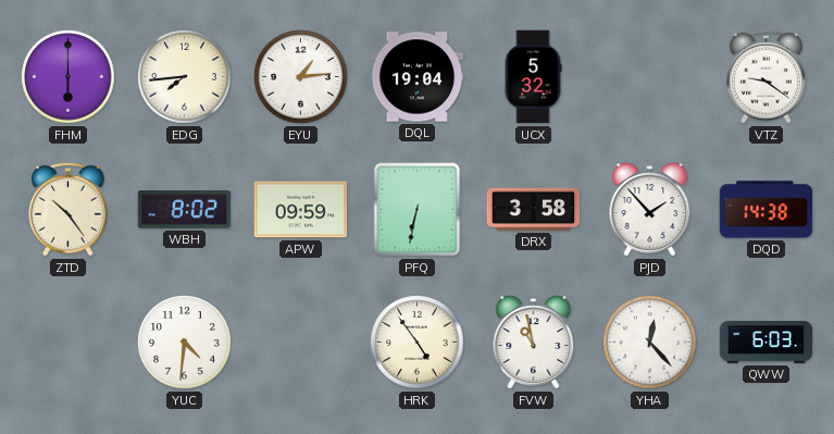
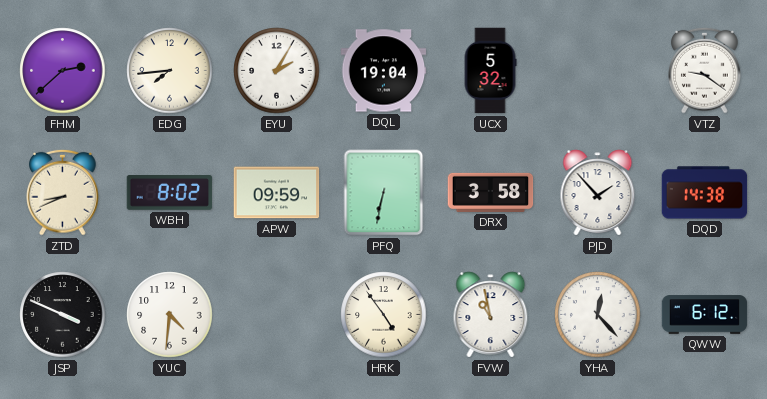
FHM: 6:00 -> 2:38 (63, 71)
EYU: 1:14 -> 2:05 (277, 71)
ZTD: 10:24 -> 8:41 (63, 192)
JSP: none -> 3:49 (63, 315)
QWW: 6:03 -> 6:12 (705, 315)
